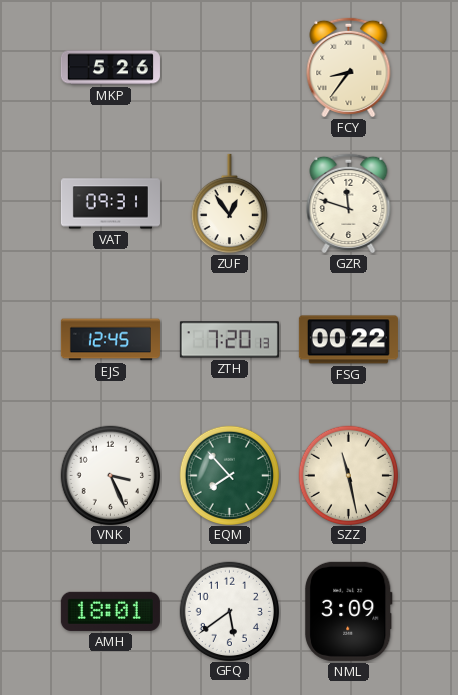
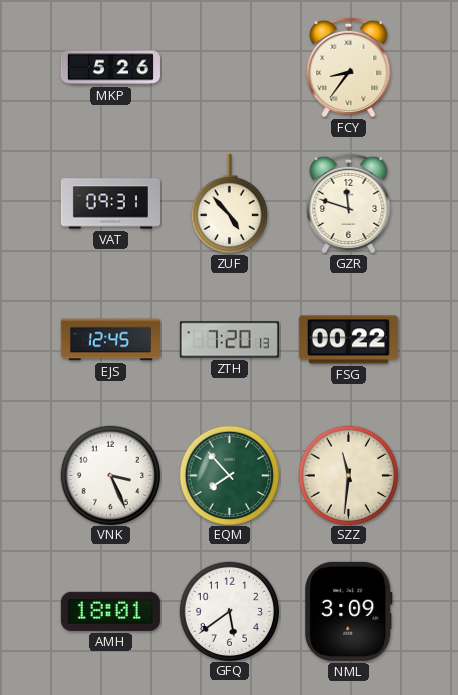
ZUF: 12:54 -> 4:53 (229, 204)
SZZ: 11:28 -> 11:31 (348, 475)
